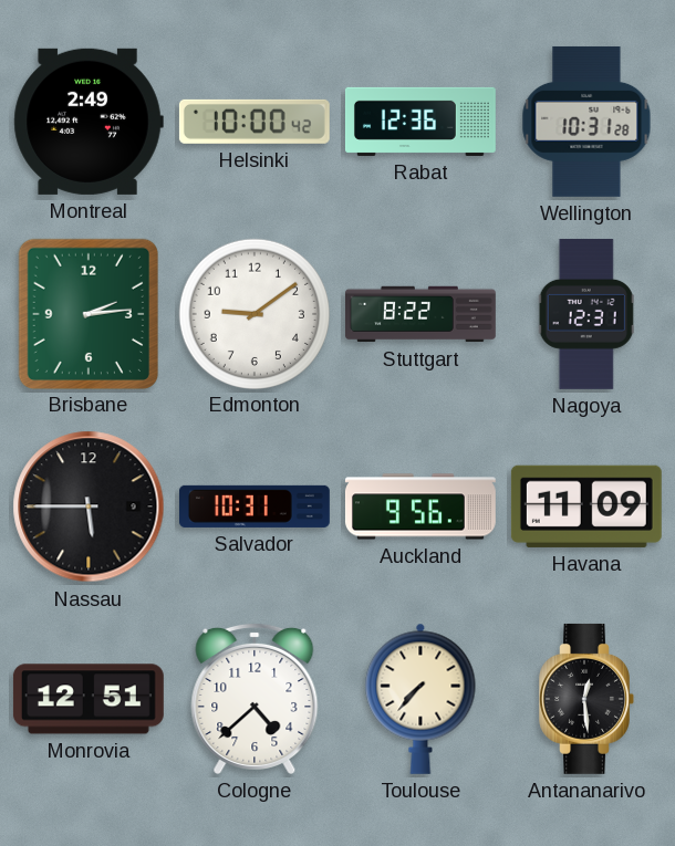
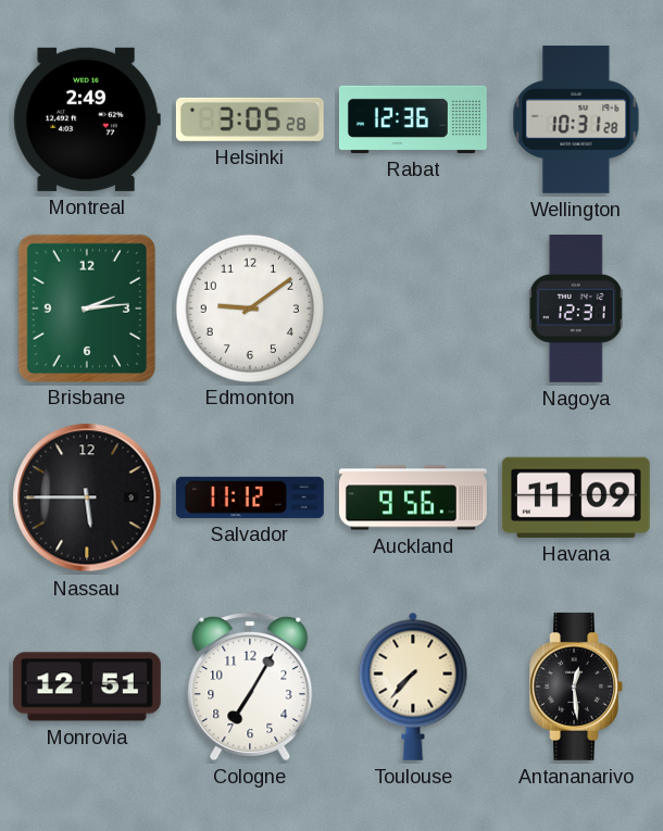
Helsinki: 10:00 -> 3:05 (250, 119)
Stuttgart: 8:22 -> none (422, 314)
Salvador: 10:31 -> 11:12 (250, 498)
Cologne: 4:38 -> 7:05 (250, 685)
